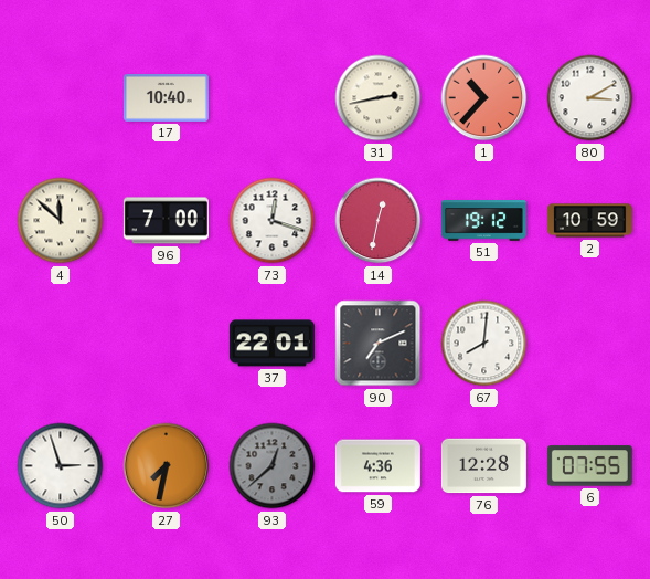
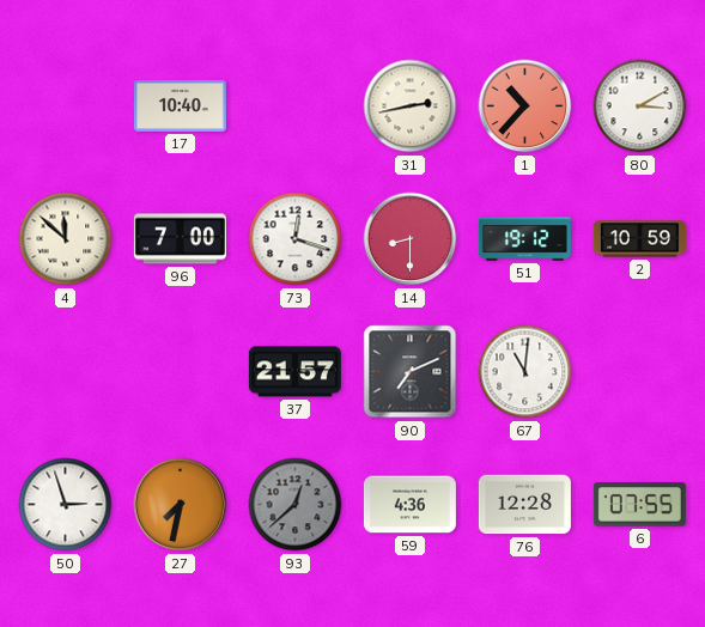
14: 12:32 -> 8:30 (411, 239)
37: 22:01 -> 21:57 (294, 372)
67: 8:01 -> 11:01 (525, 372)
